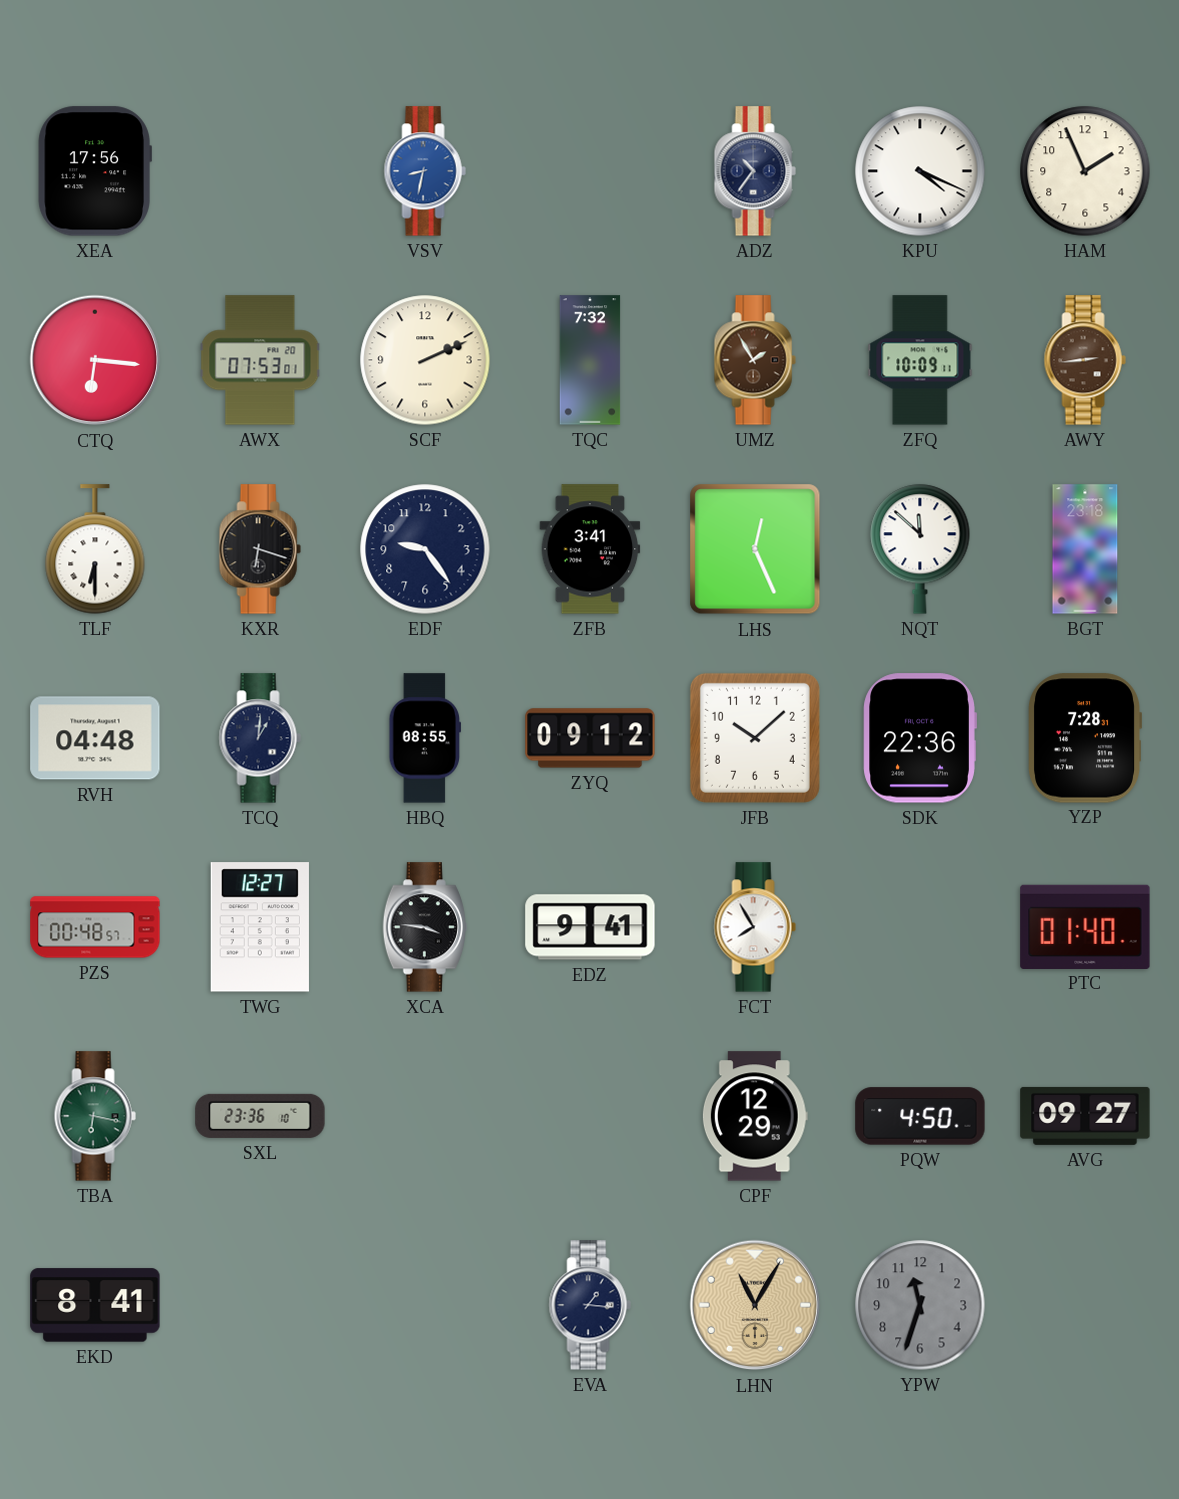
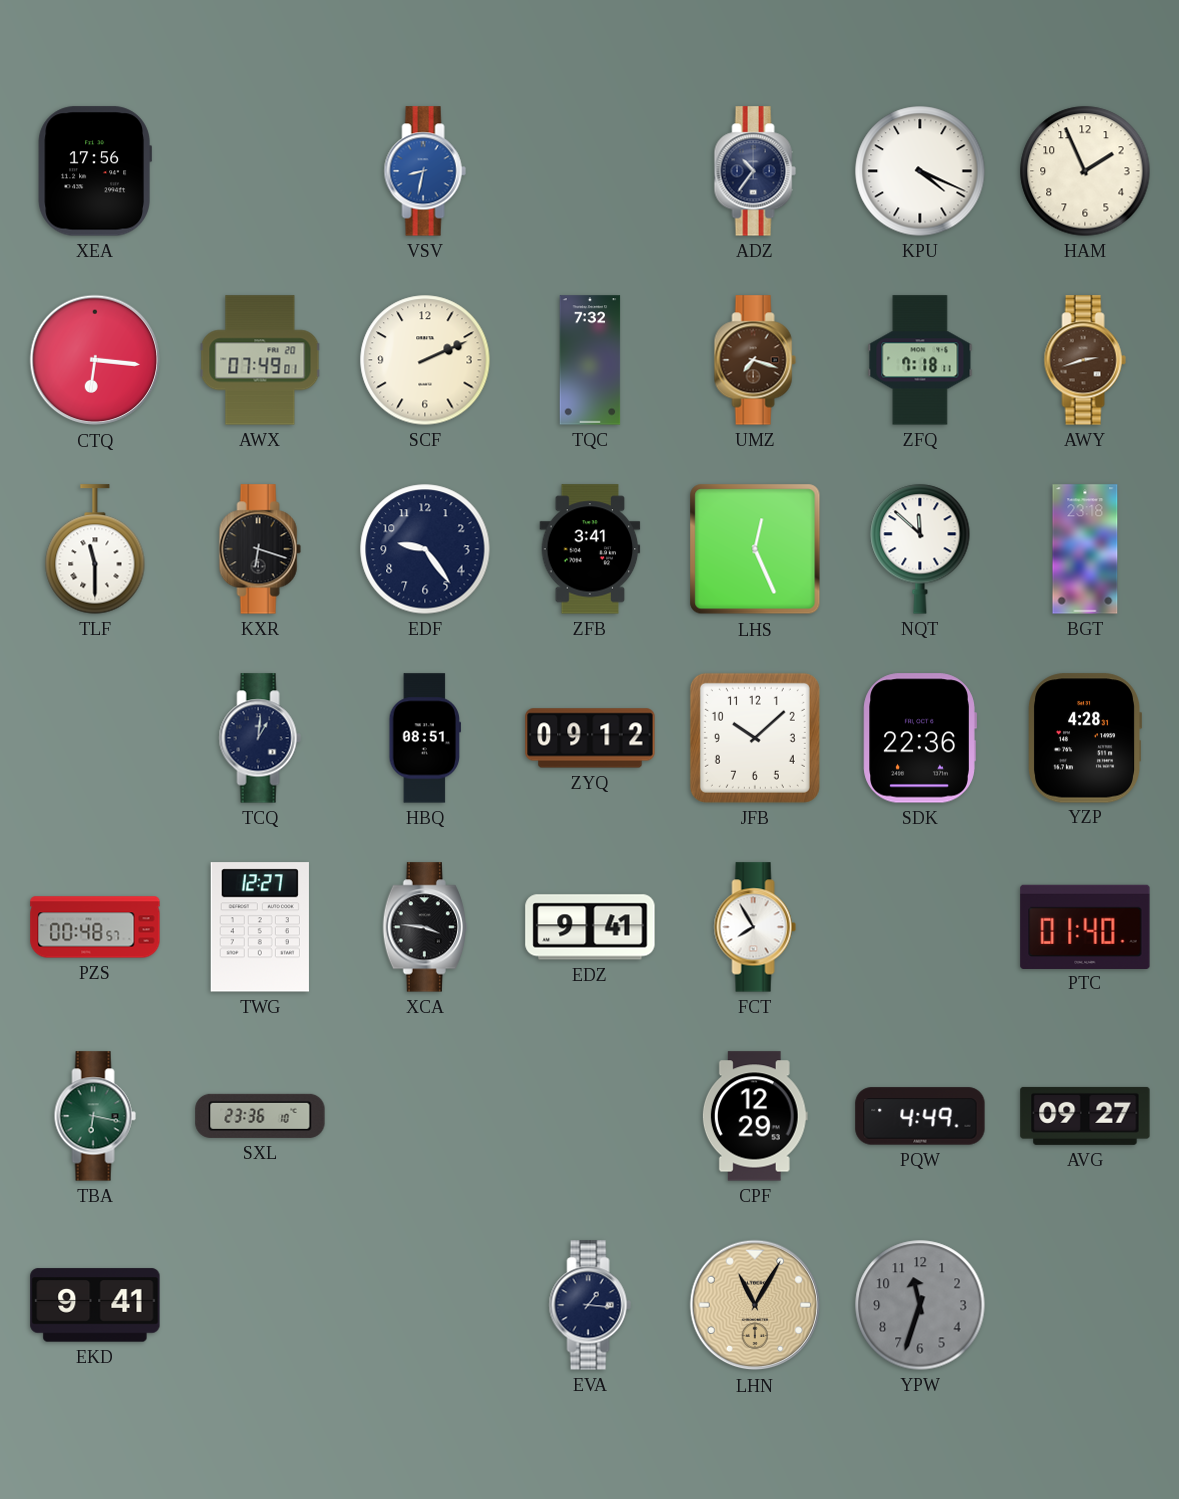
AWX: 07:53 -> 07:49 (260, 360)
UMZ: 1:55 -> 7:18 (755, 360)
ZFQ: 10:09 -> 7:18 (920, 360)
AWY: 2:44 -> 2:42 (1085, 360)
TLF: 6:30 -> 11:30 (95, 549)
RVH: 04:48 -> none (95, 738)
HBQ: 08:55 -> 08:51 (425, 738)
YZP: 7:28 -> 4:28 (1085, 738)
PQW: 4:50 -> 4:49 (920, 1116)
EKD: 8:41 -> 9:41 (95, 1305)
